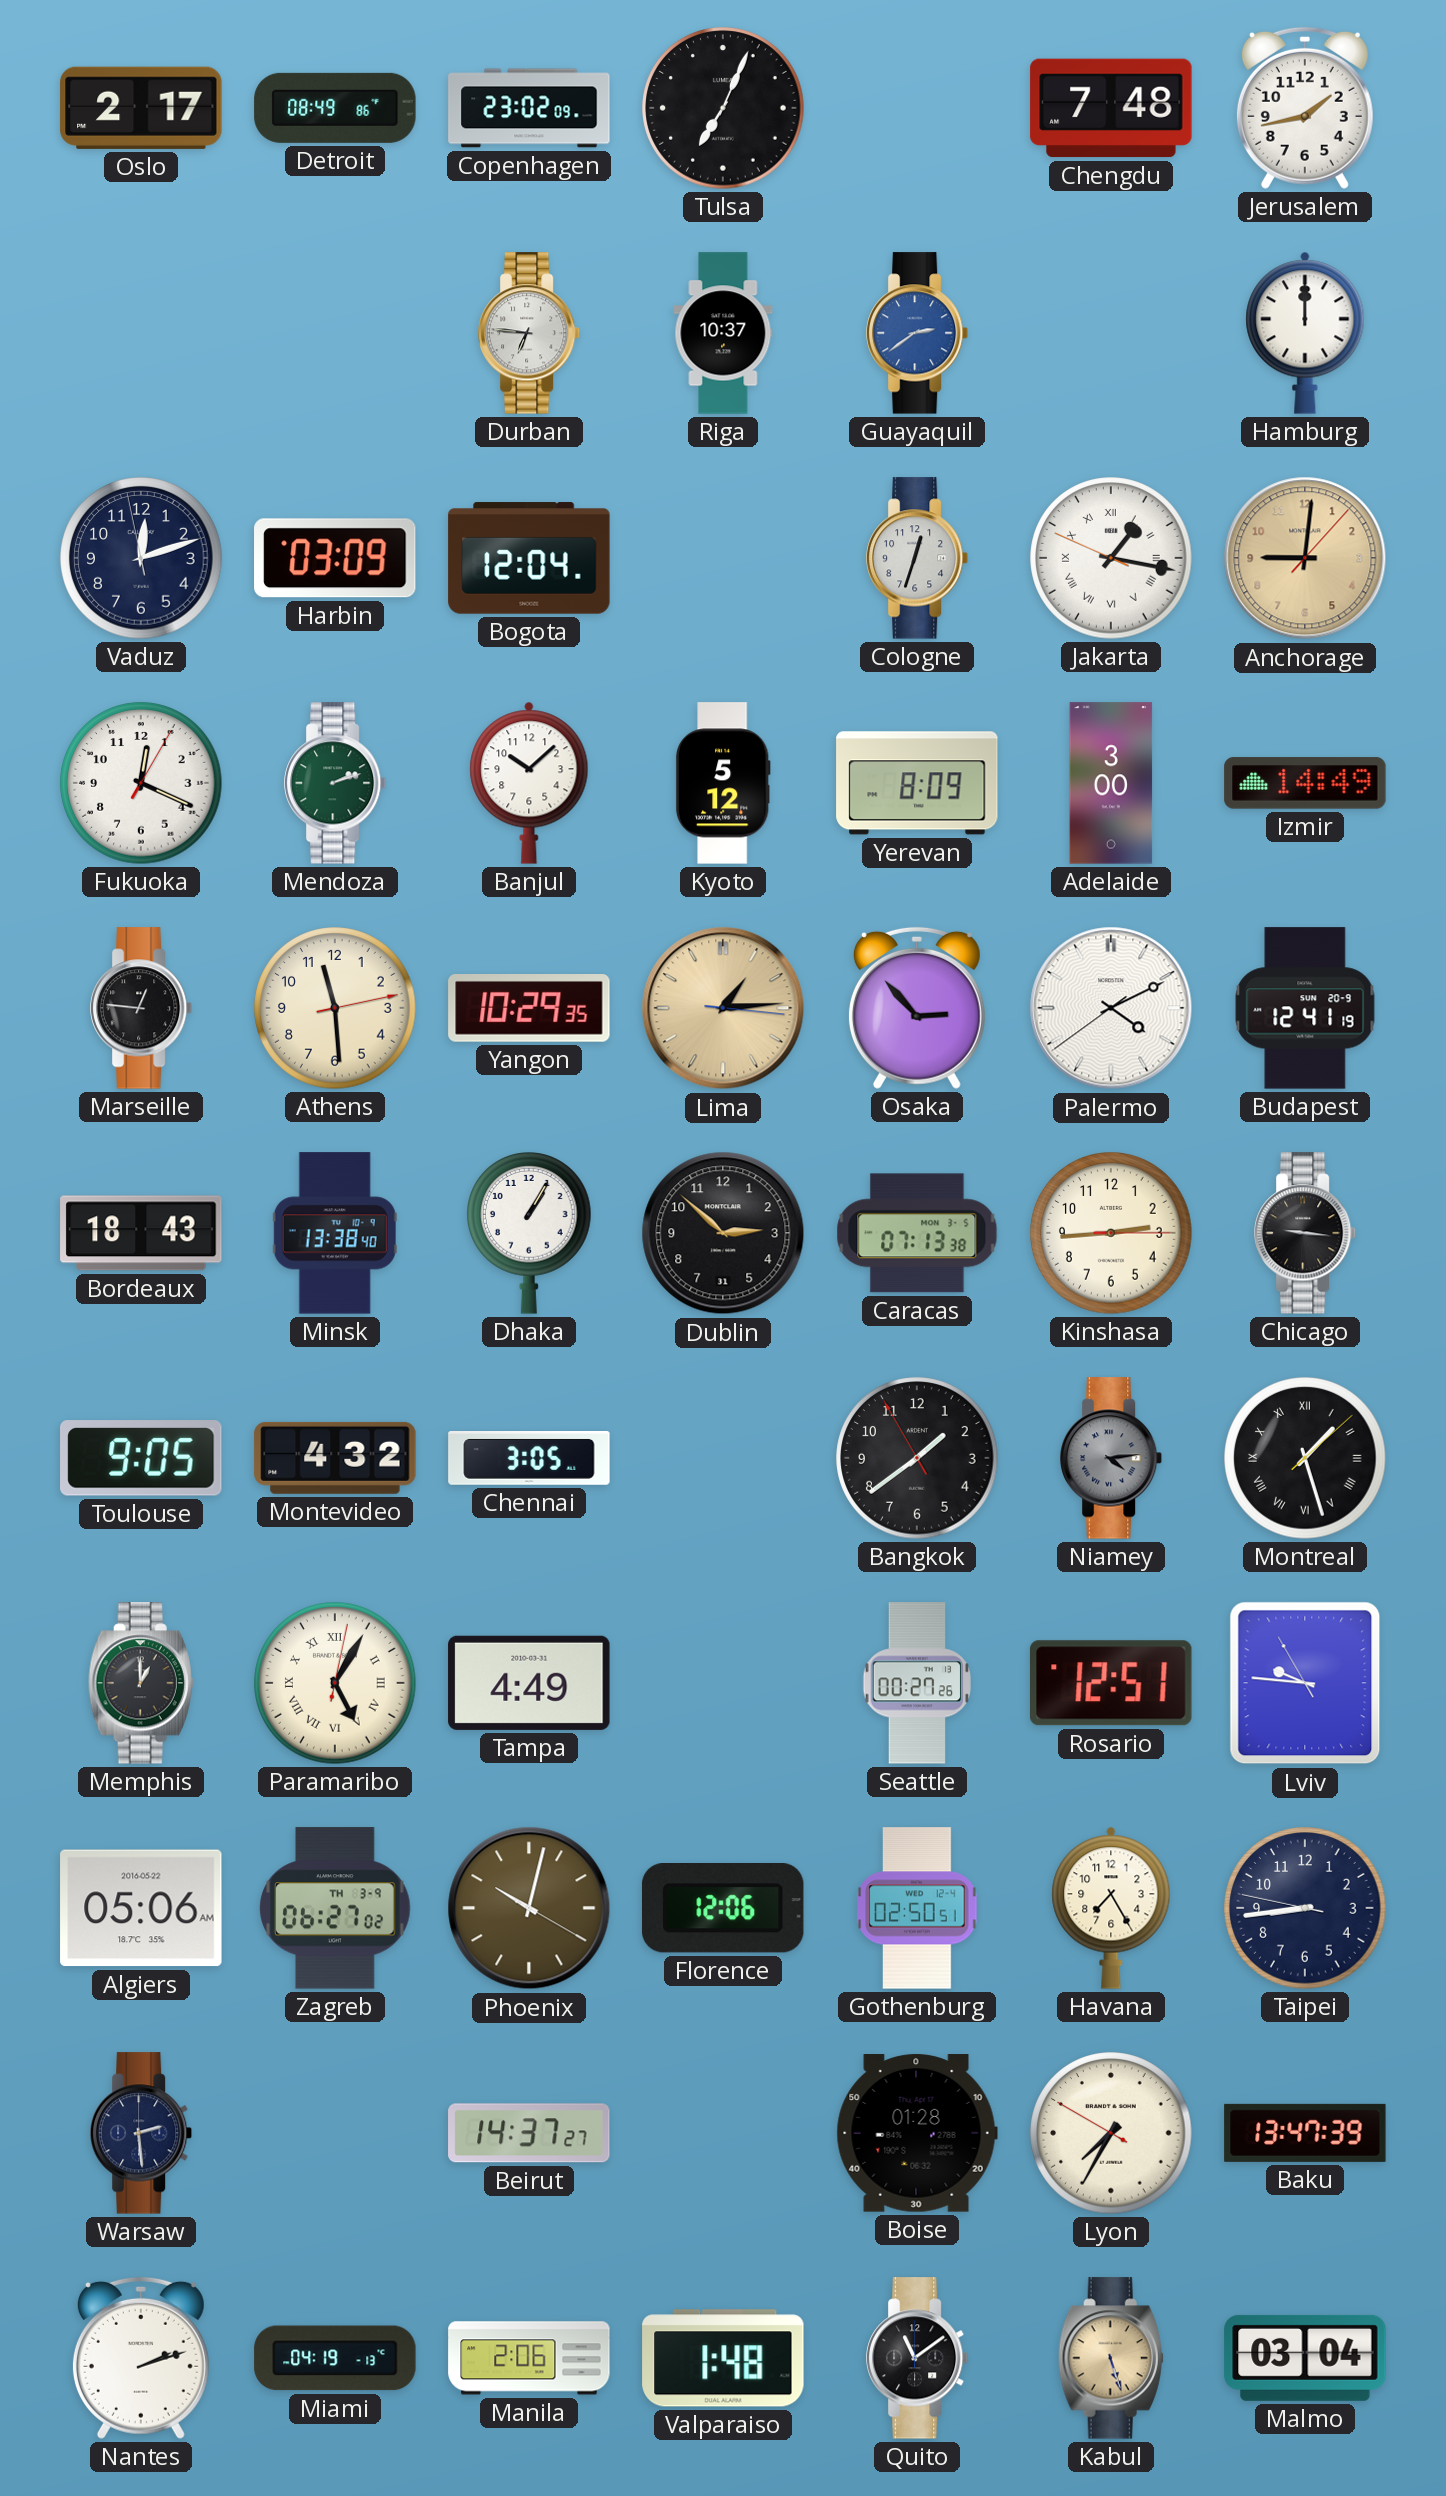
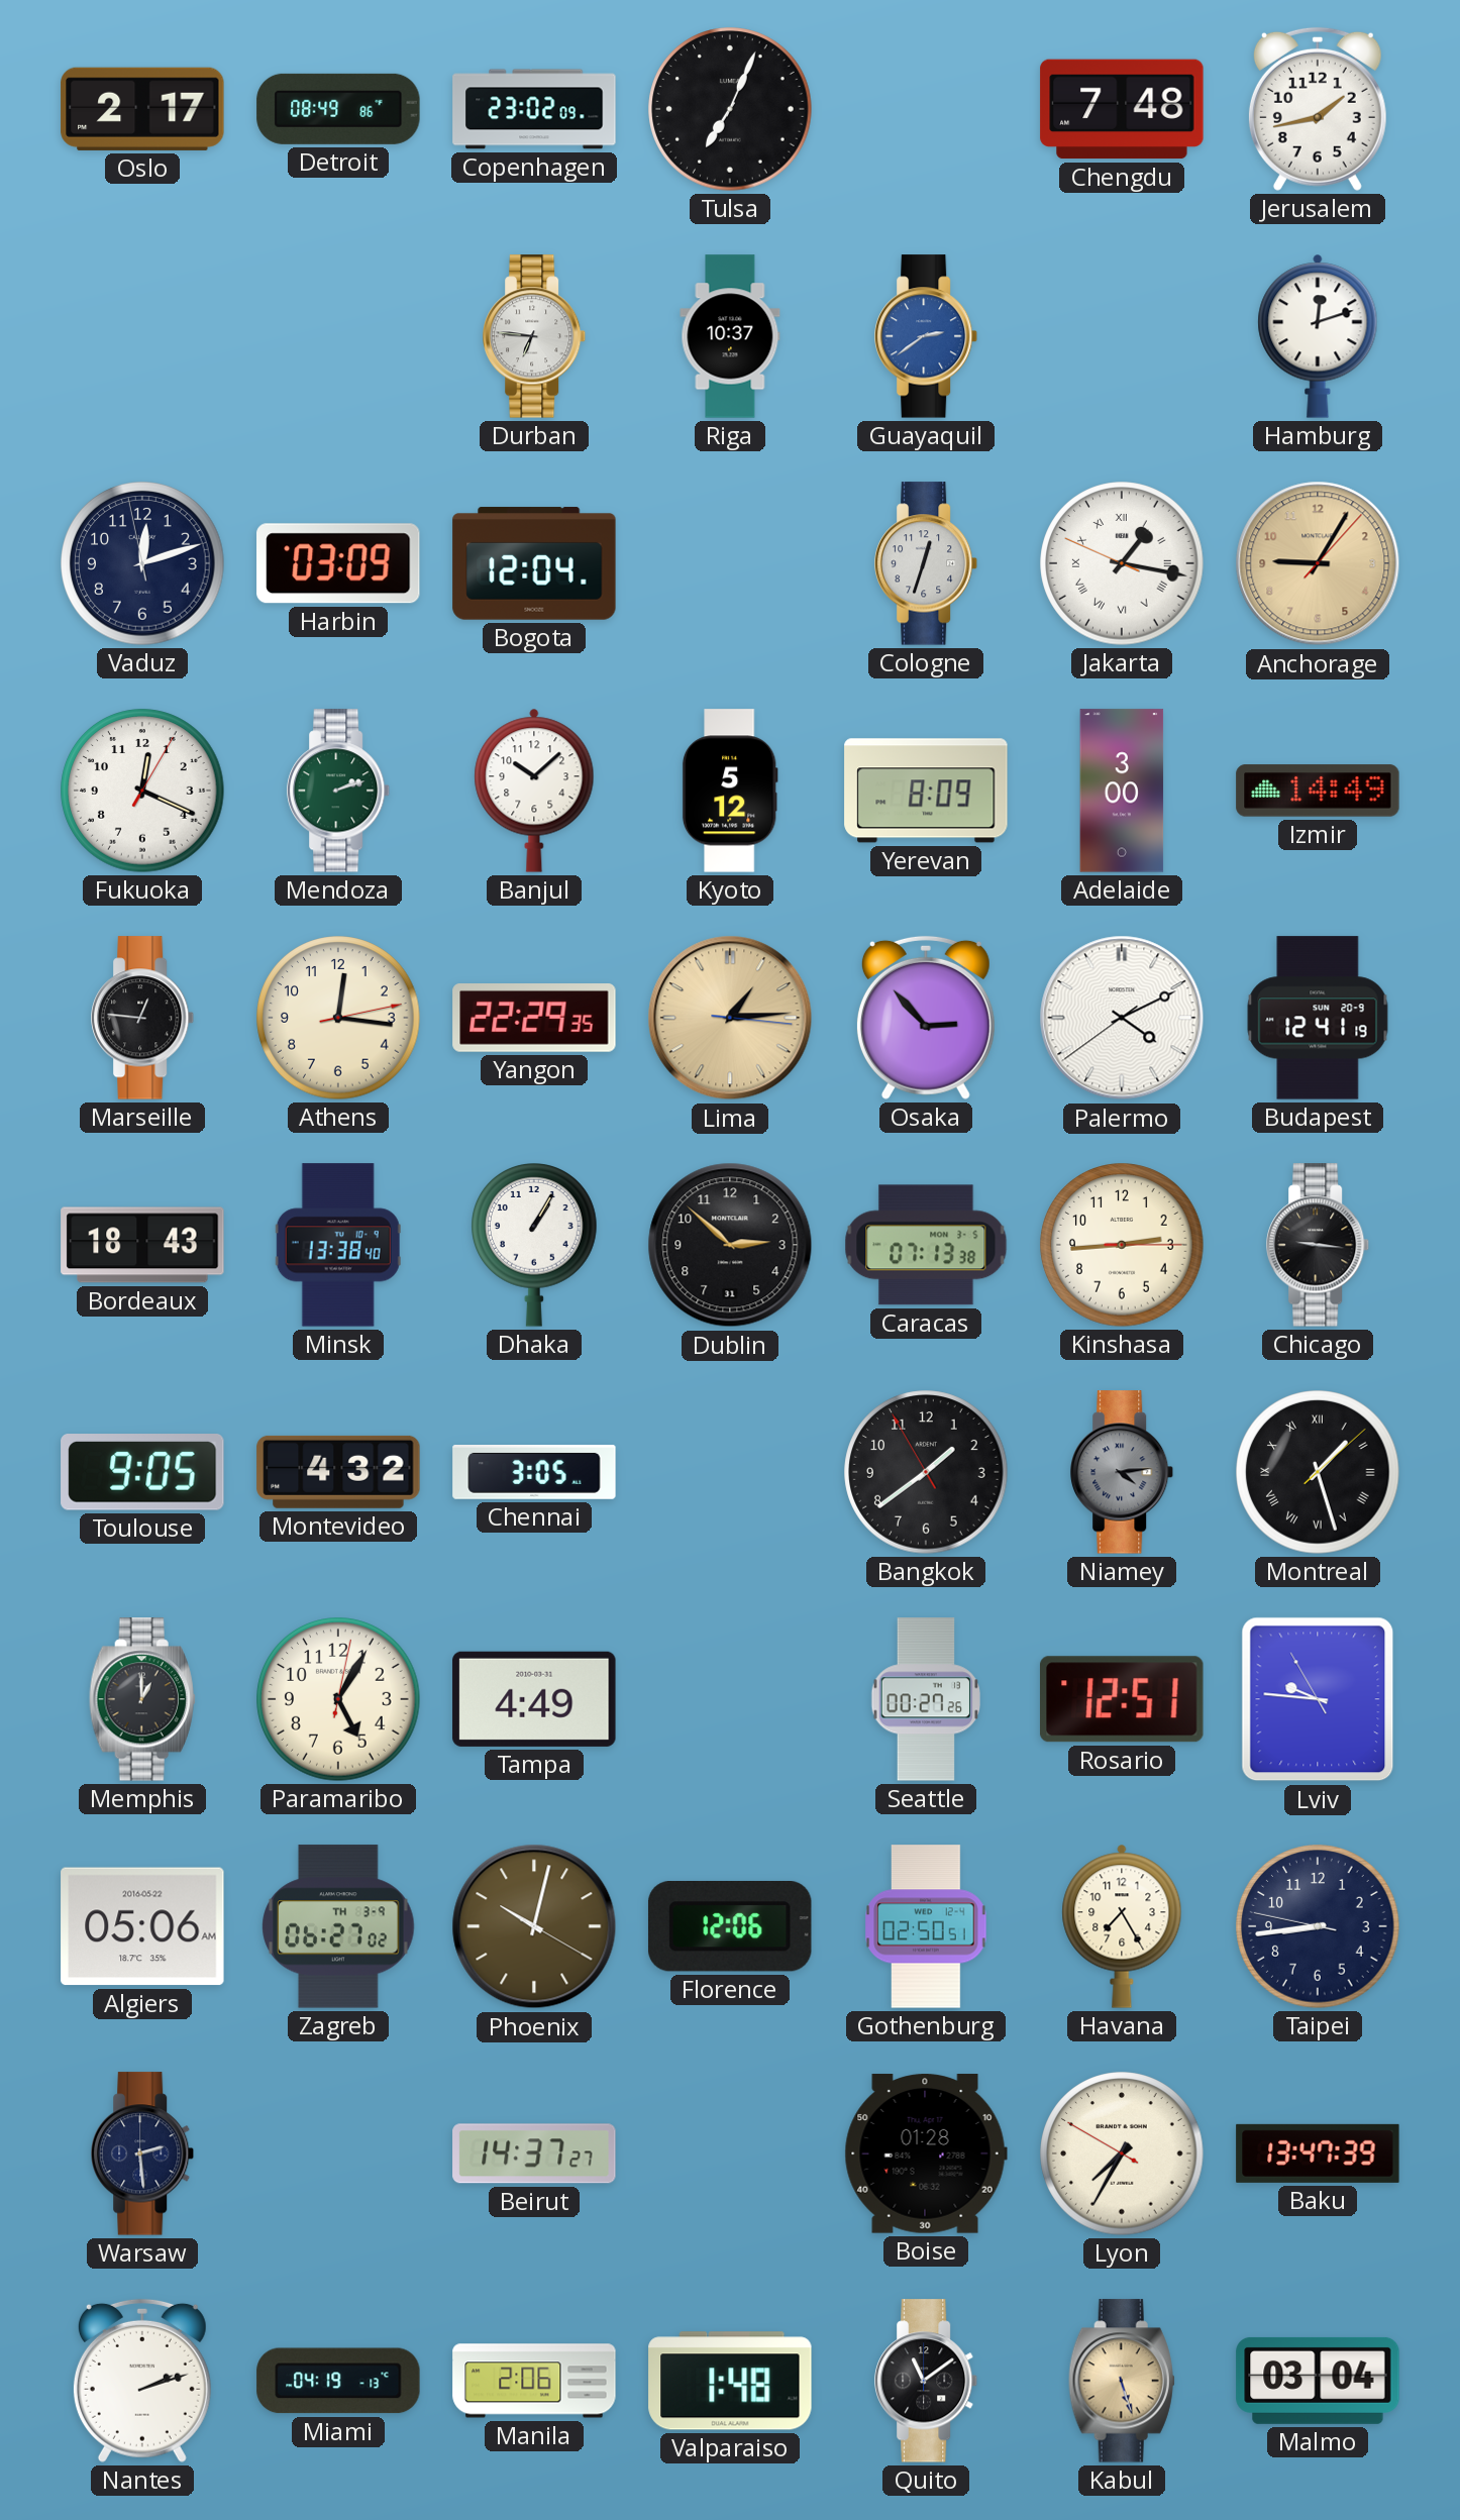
Hamburg: 12:00 -> 12:12 (1318, 336)
Anchorage: 9:01 -> 9:05 (1318, 563)
Athens: 11:29 -> 12:16 (338, 1018)
Yangon: 10:29 -> 22:29 (534, 1019)
Paramaribo numerals: Roman -> Arabic (338, 1699)
